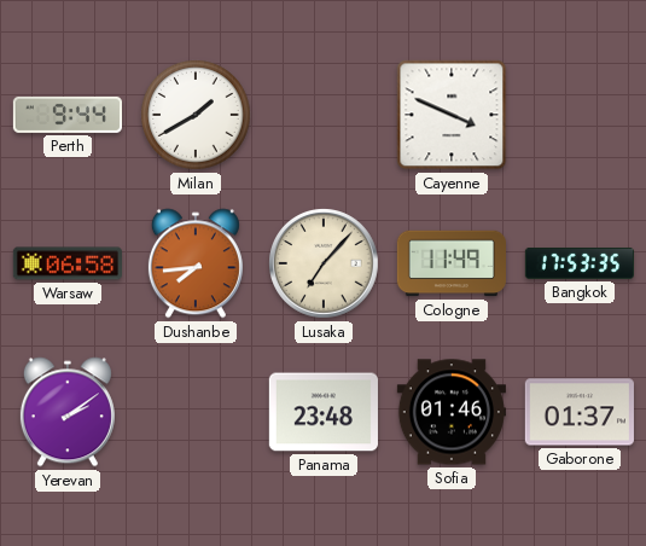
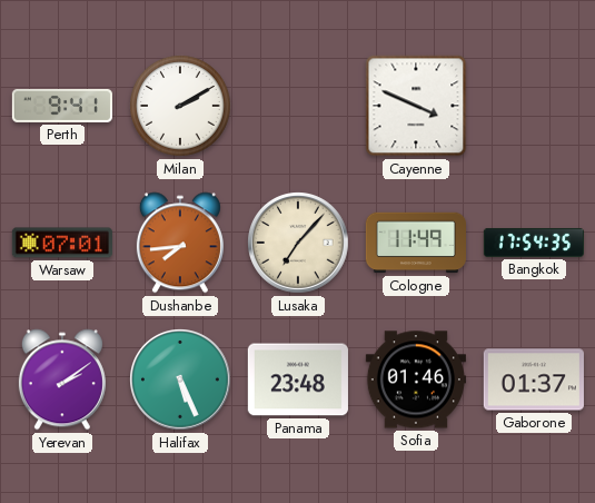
Perth: 9:44 -> 9:41 (62, 106)
Milan: 1:40 -> 2:10 (180, 106)
Warsaw: 06:58 -> 07:01 (62, 243)
Bangkok: 17:53 -> 17:54 (533, 243)
Halifax: none -> 5:26 (181, 381)
